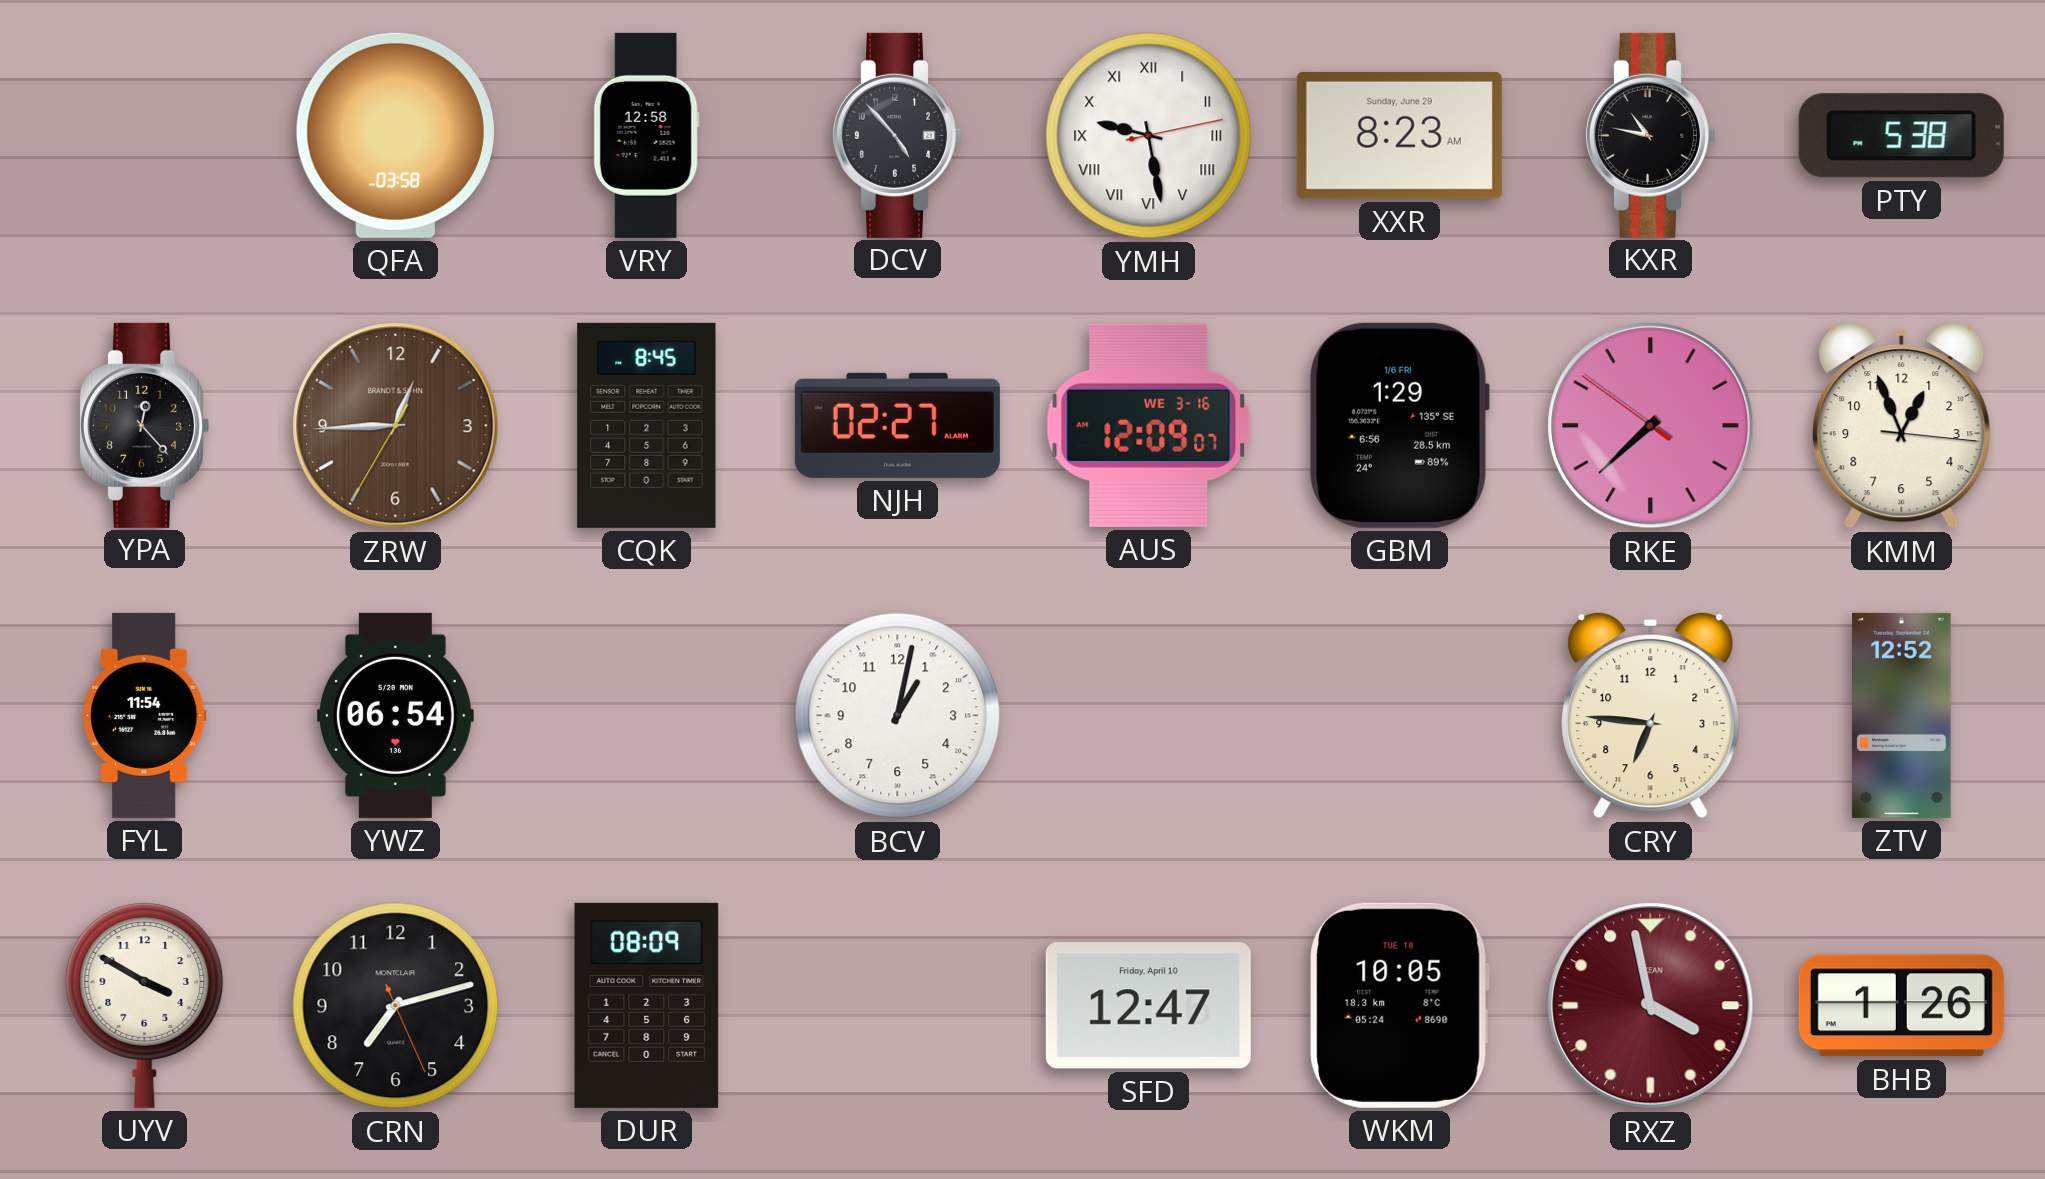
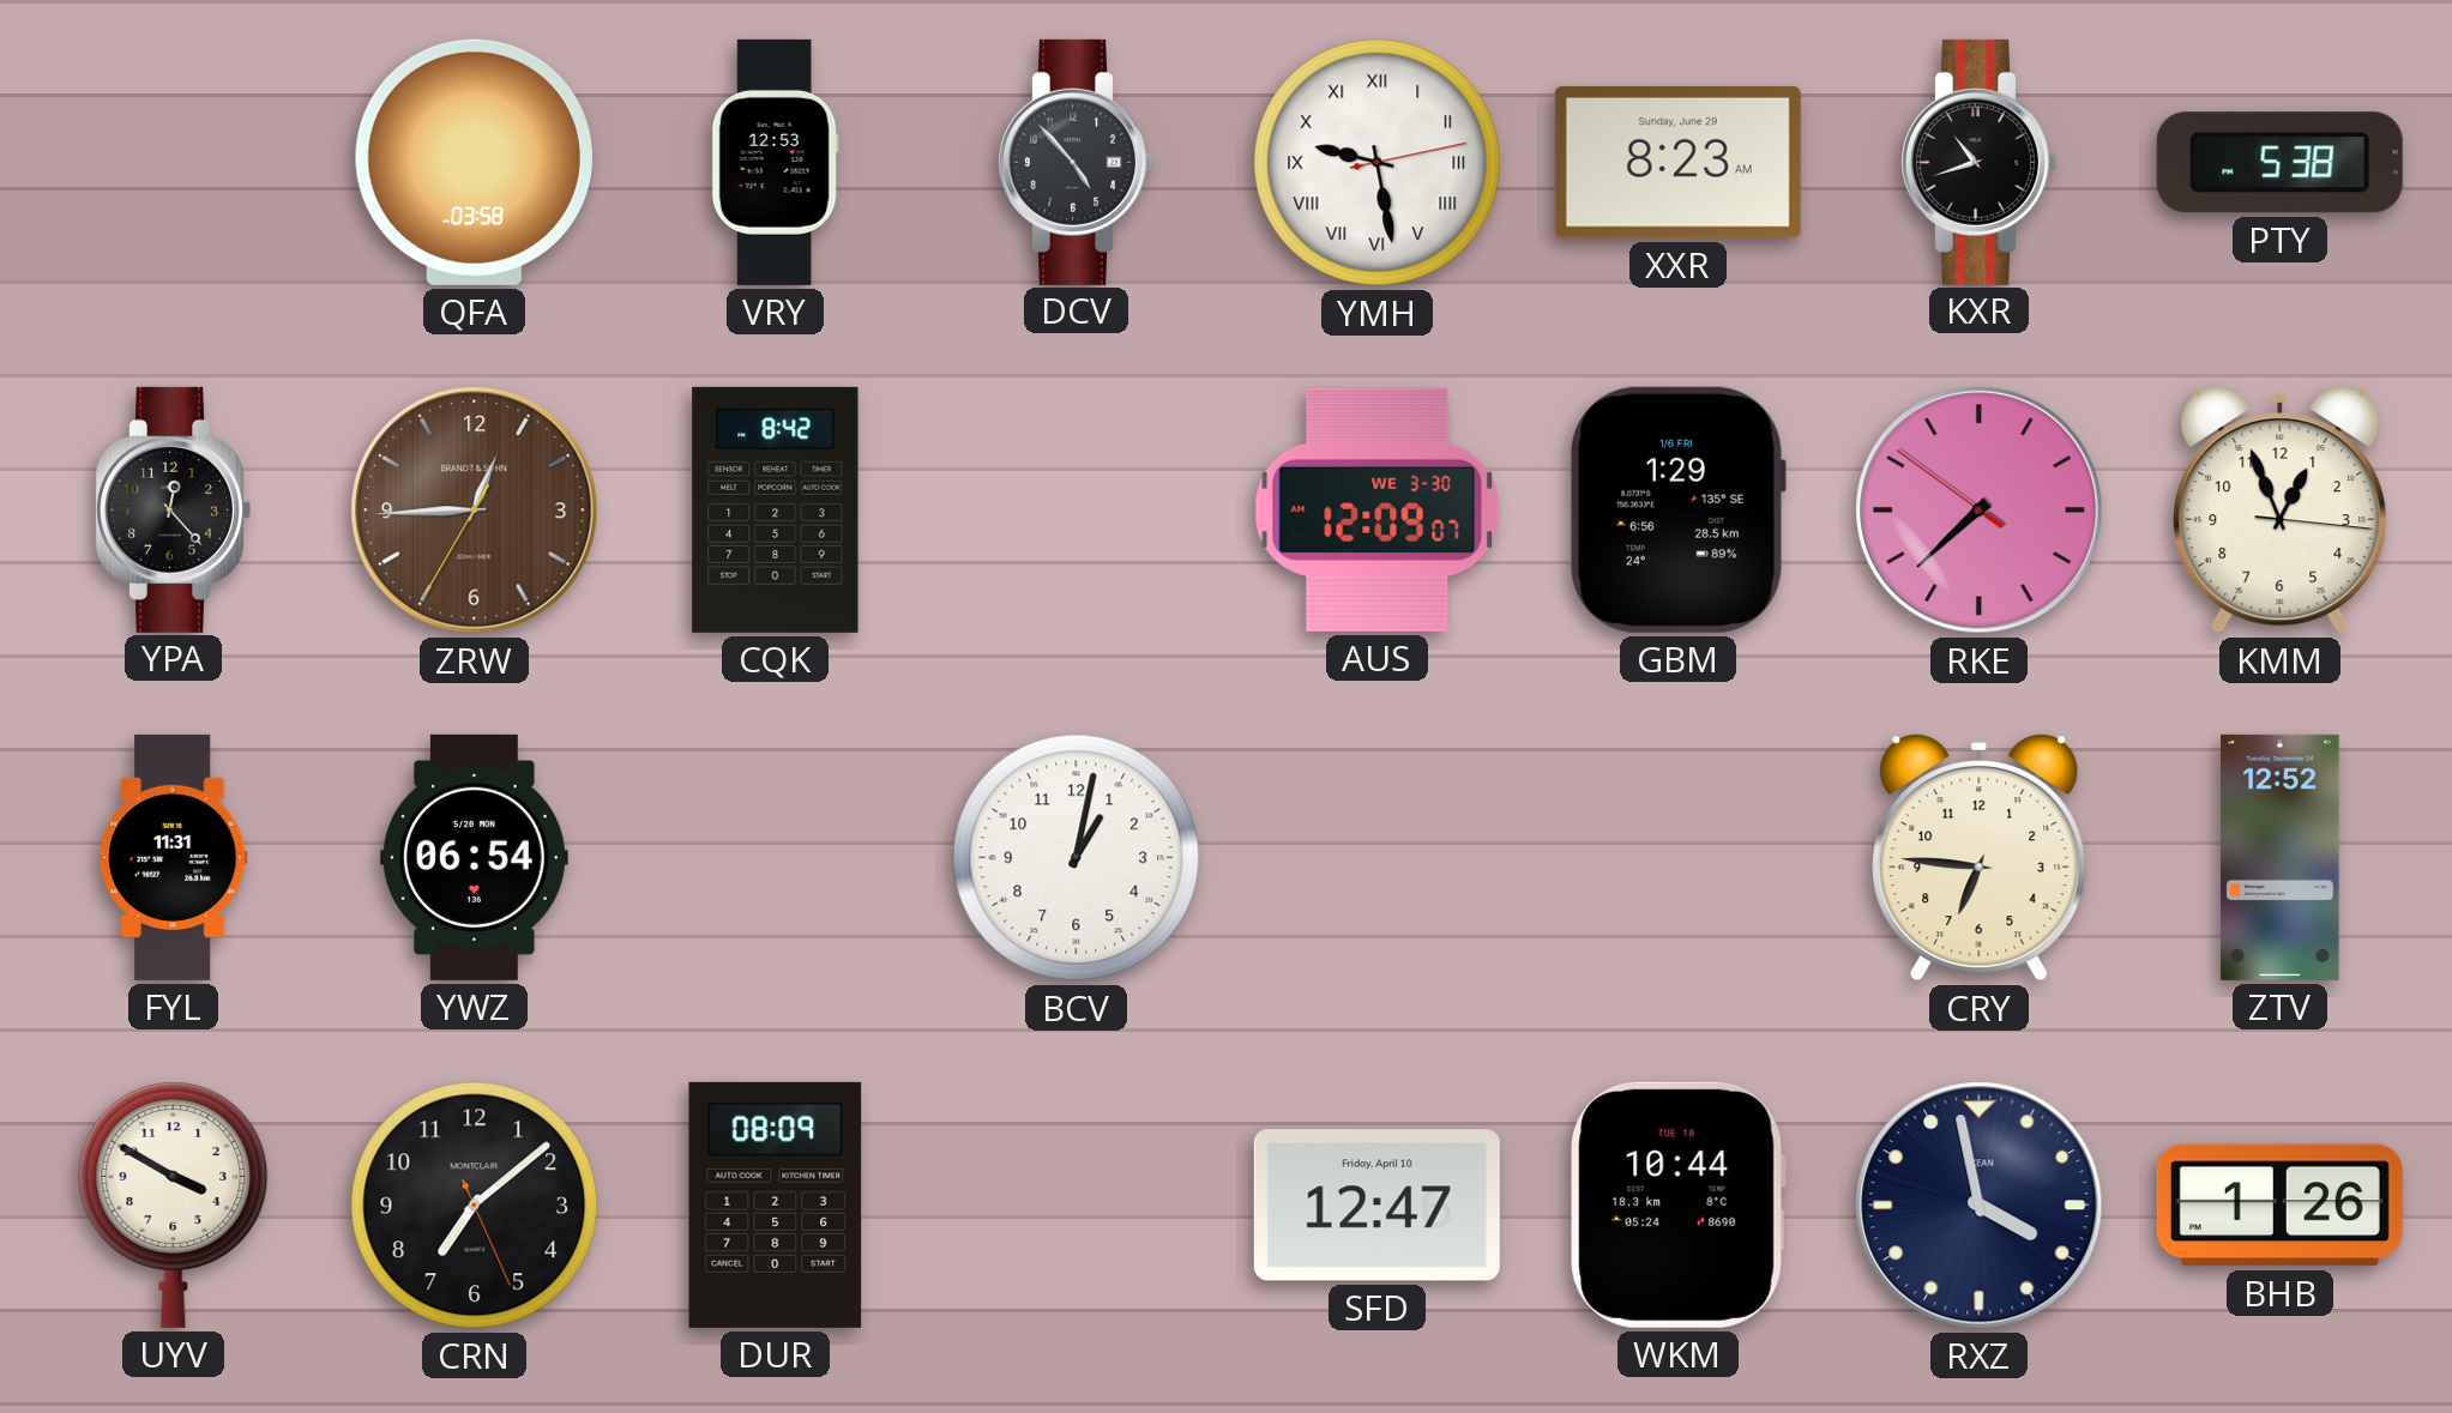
VRY: 12:58 -> 12:53 (775, 162)
KXR: 10:47 -> 10:42 (1978, 162)
CQK: 8:45 -> 8:42 (776, 509)
NJH: 02:27 -> none (897, 425)
AUS date: WE 3-16 -> WE 3-30 (1378, 509)
FYL: 11:54 -> 11:31 (174, 857)
CRN: 7:12 -> 7:08 (475, 1206)
WKM: 10:05 -> 10:44 (1677, 1204)
RXZ dial: burgundy -> navy (1980, 1206)
